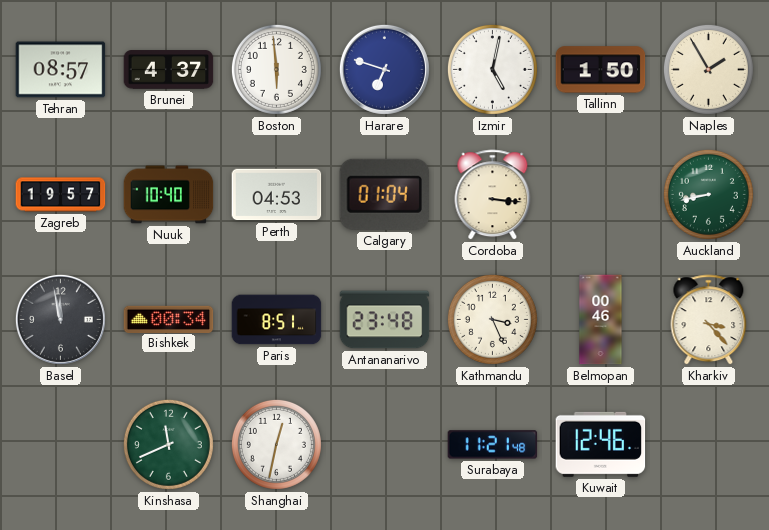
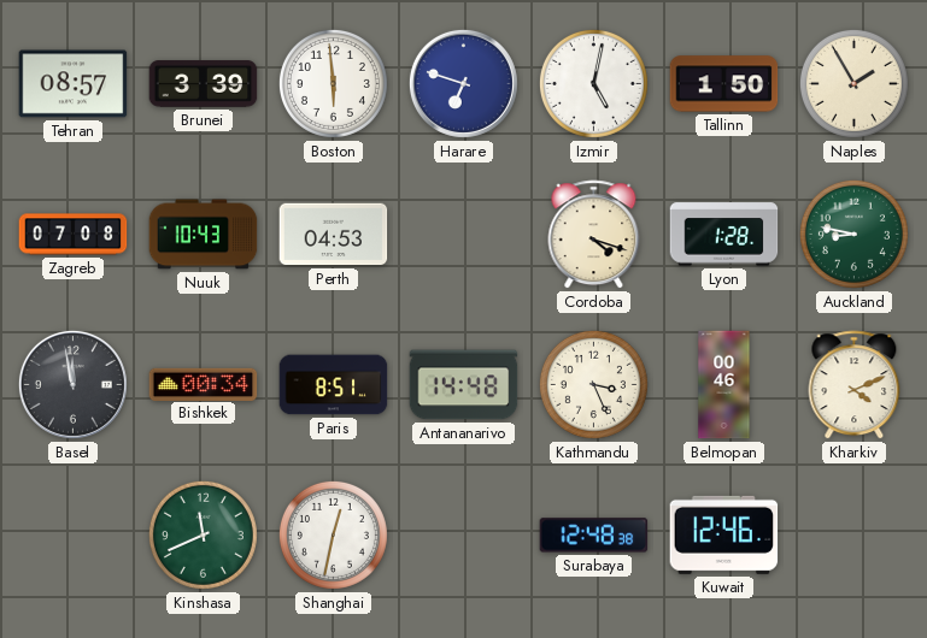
Brunei: 4:37 -> 3:39 (204, 84)
Zagreb: 19:57 -> 07:08 (74, 235)
Nuuk: 10:40 -> 10:43 (204, 235)
Calgary: 01:04 -> none (384, 194)
Cordoba: 3:16 -> 4:18 (594, 235)
Lyon: none -> 1:28 (724, 235)
Auckland: 8:43 -> 8:47 (853, 234)
Antananarivo: 23:48 -> 14:48 (464, 385)
Kharkiv: 3:23 -> 4:11 (855, 385)
Surabaya: 11:21 -> 12:48 (594, 536)
